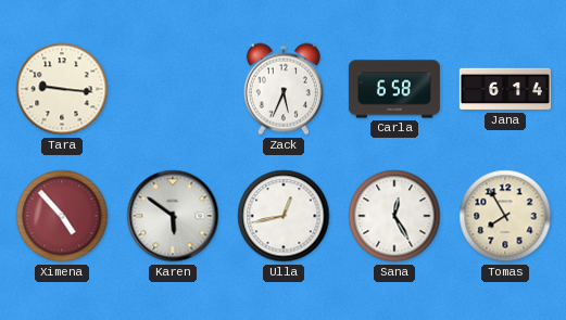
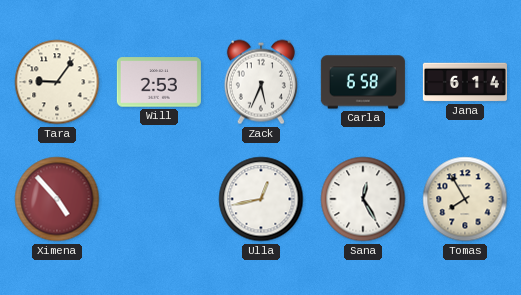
Tara: 9:16 -> 9:06 (57, 82)
Will: none -> 2:53 (159, 82)
Karen: 5:51 -> none (173, 216)
